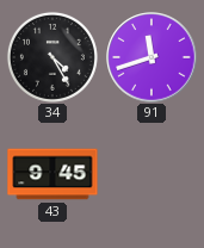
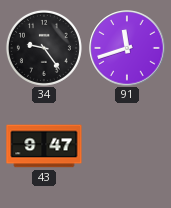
34: 4:25 -> 9:24 (44, 48)
43: 9:45 -> 9:47 (44, 146)
